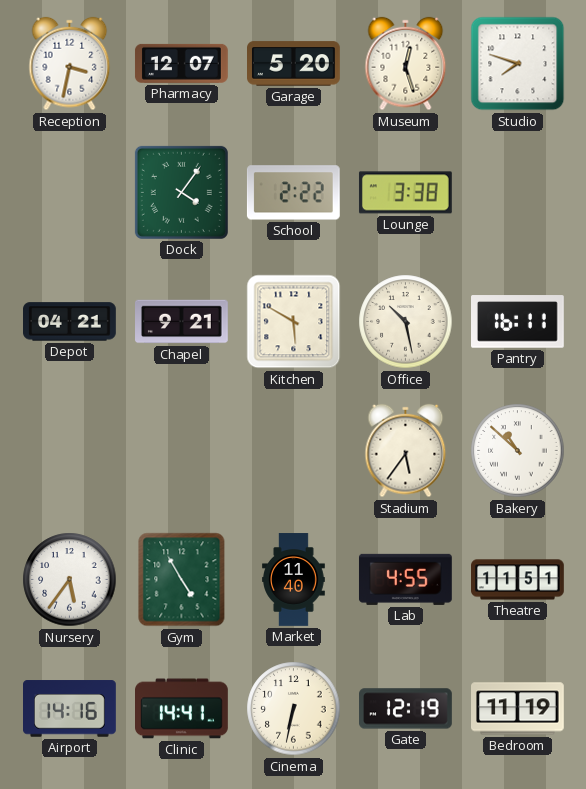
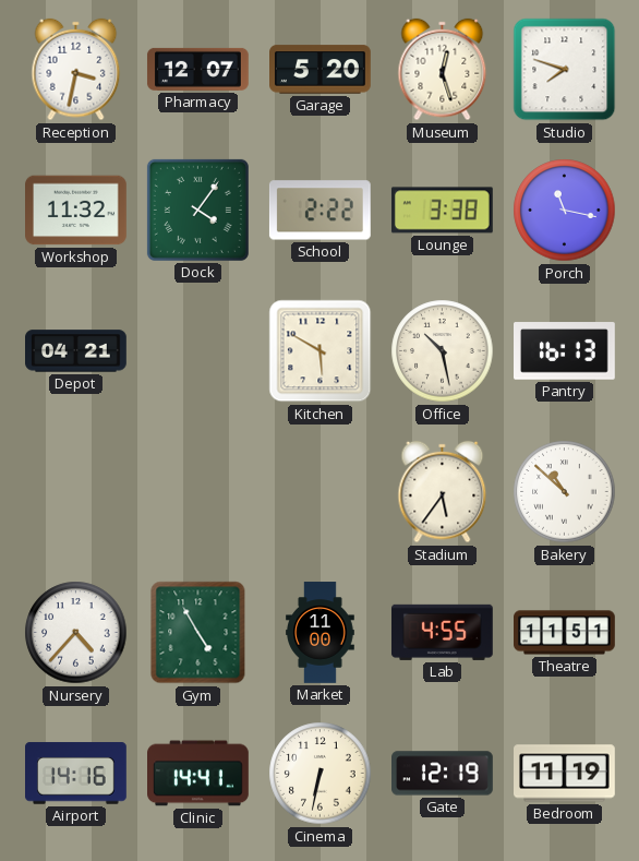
Workshop: none -> 11:32 (76, 211)
Porch: none -> 11:17 (565, 211)
Chapel: 9:21 -> none (182, 322)
Pantry: 16:11 -> 16:13 (565, 351)
Nursery: 5:36 -> 4:37 (76, 633)
Market: 11:40 -> 11:00 (321, 633)
